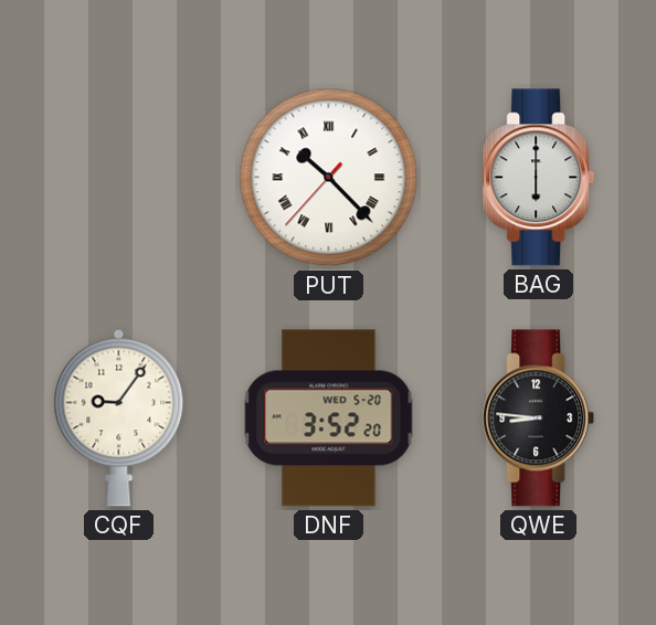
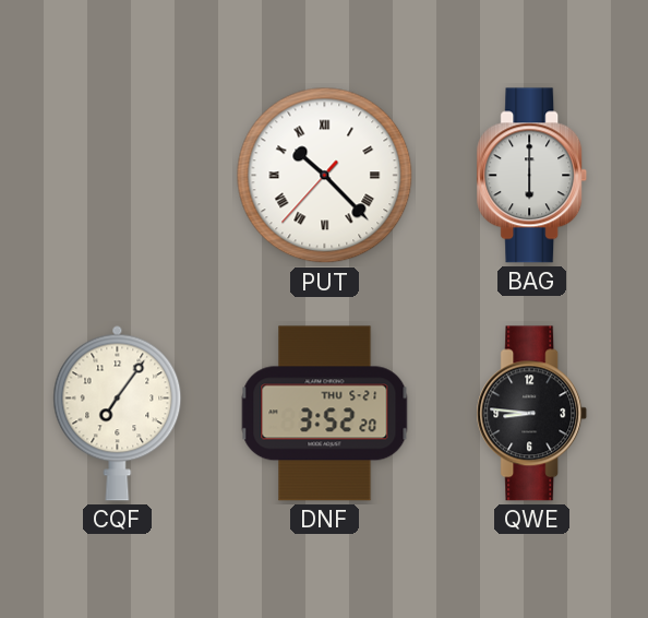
CQF: 9:06 -> 7:06 (118, 413)
DNF date: WED 5-20 -> THU 5-21 (325, 414)
